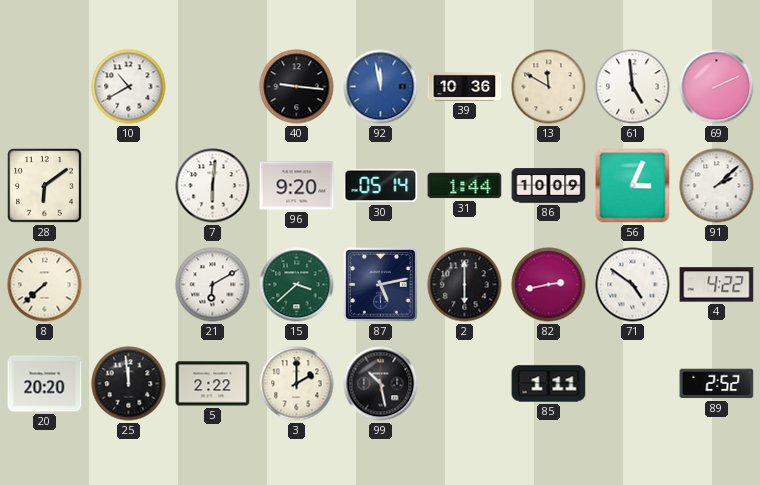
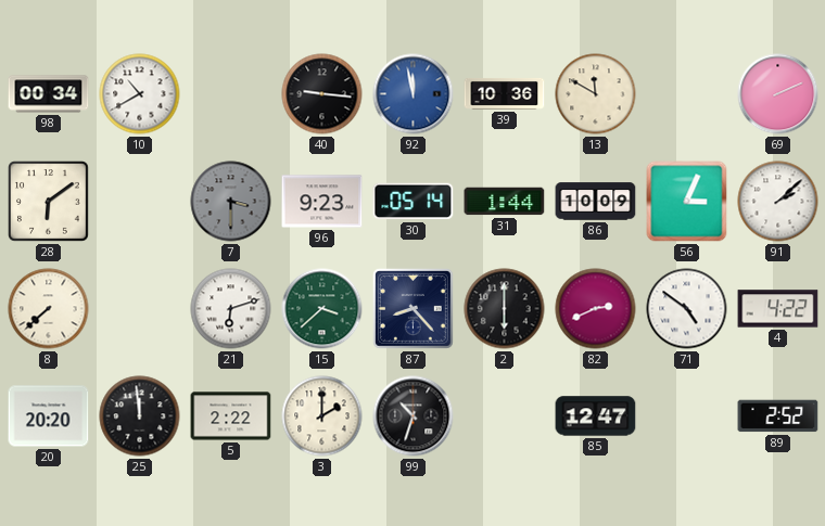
98: none -> 00:34 (49, 94)
61: 4:59 -> none (633, 87)
7: 6:01 -> 3:30 (231, 202)
7 dial: white -> grey (231, 202)
96: 9:20 -> 9:23 (322, 202)
21: 6:10 -> 6:12 (231, 309)
87: 5:13 -> 8:23 (412, 308)
82: 2:43 -> 2:41 (596, 309)
99: 10:28 -> 10:33 (414, 416)
85: 1:11 -> 12:47 (596, 416)
